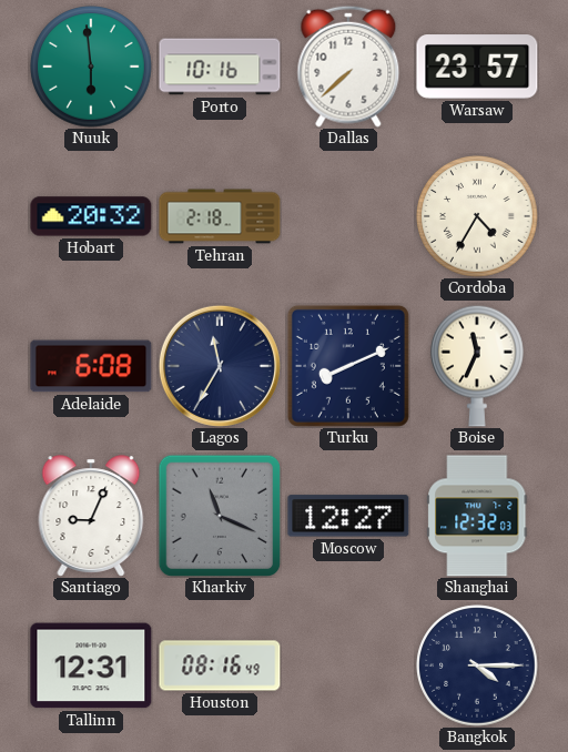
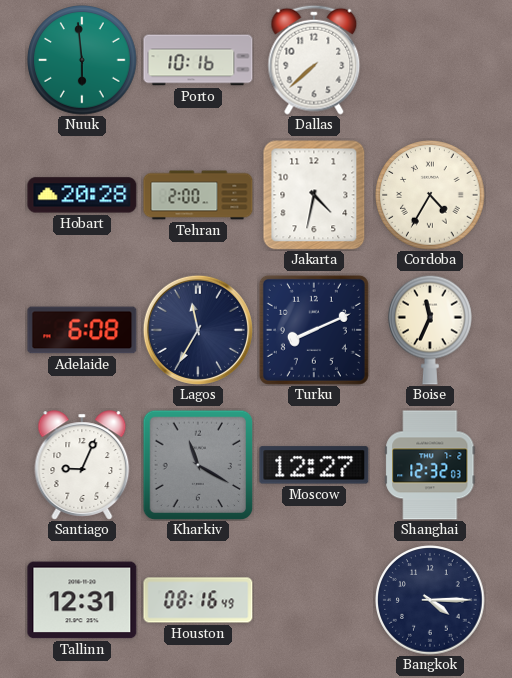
Warsaw: 23:57 -> none (477, 67)
Hobart: 20:32 -> 20:28 (82, 195)
Tehran: 2:18 -> 2:00 (198, 195)
Jakarta: none -> 4:32 (314, 195)
Kharkiv: 11:19 -> 11:20 (198, 465)
